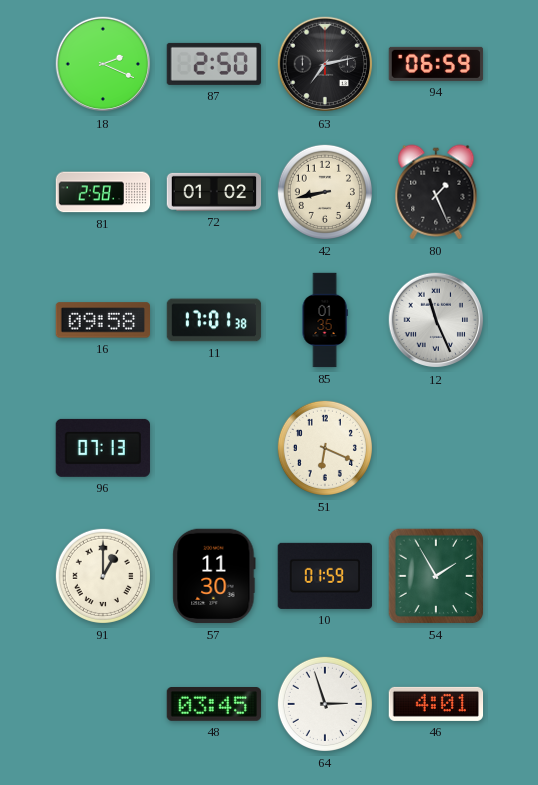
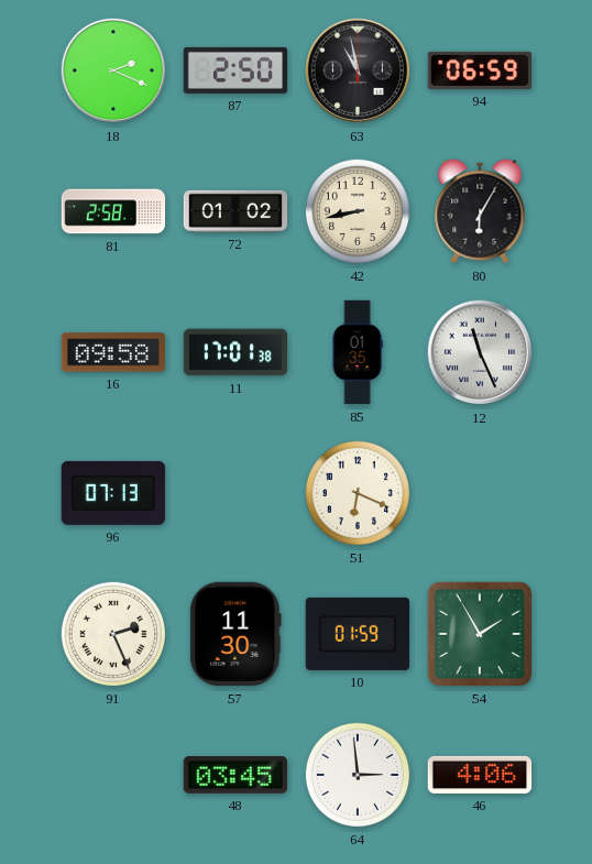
63: 7:13 -> 10:58 (358, 70)
80: 1:26 -> 6:05 (480, 211)
91: 1:00 -> 2:26 (113, 634)
64: 2:57 -> 2:59 (358, 775)
46: 4:01 -> 4:06 (480, 775)
